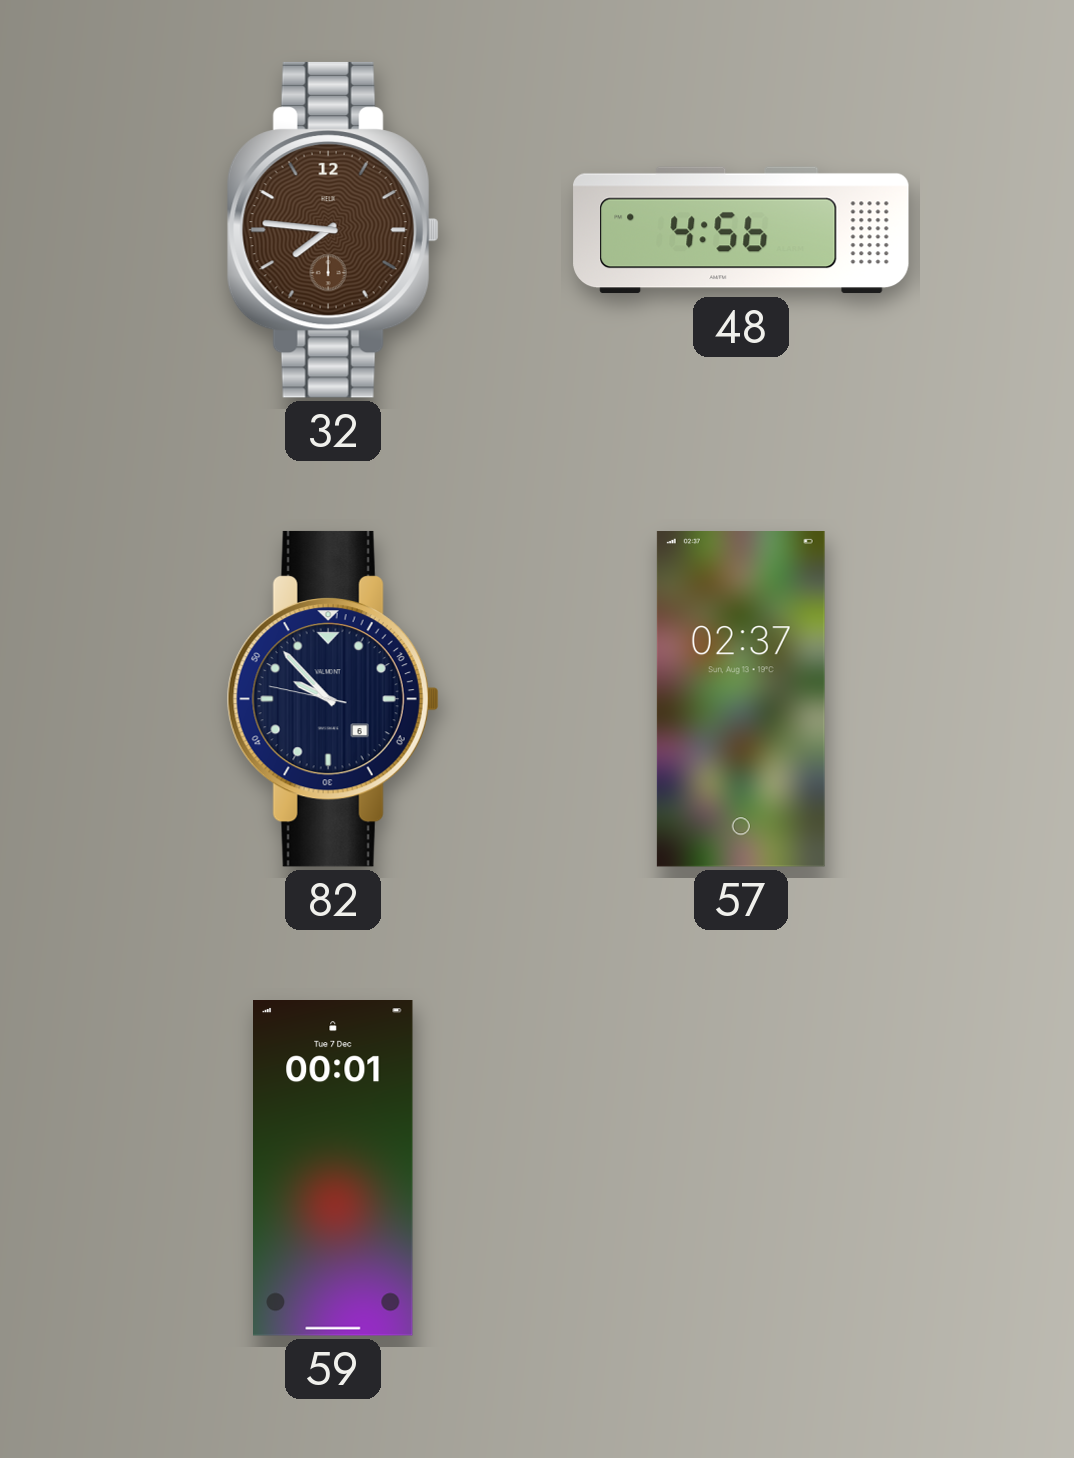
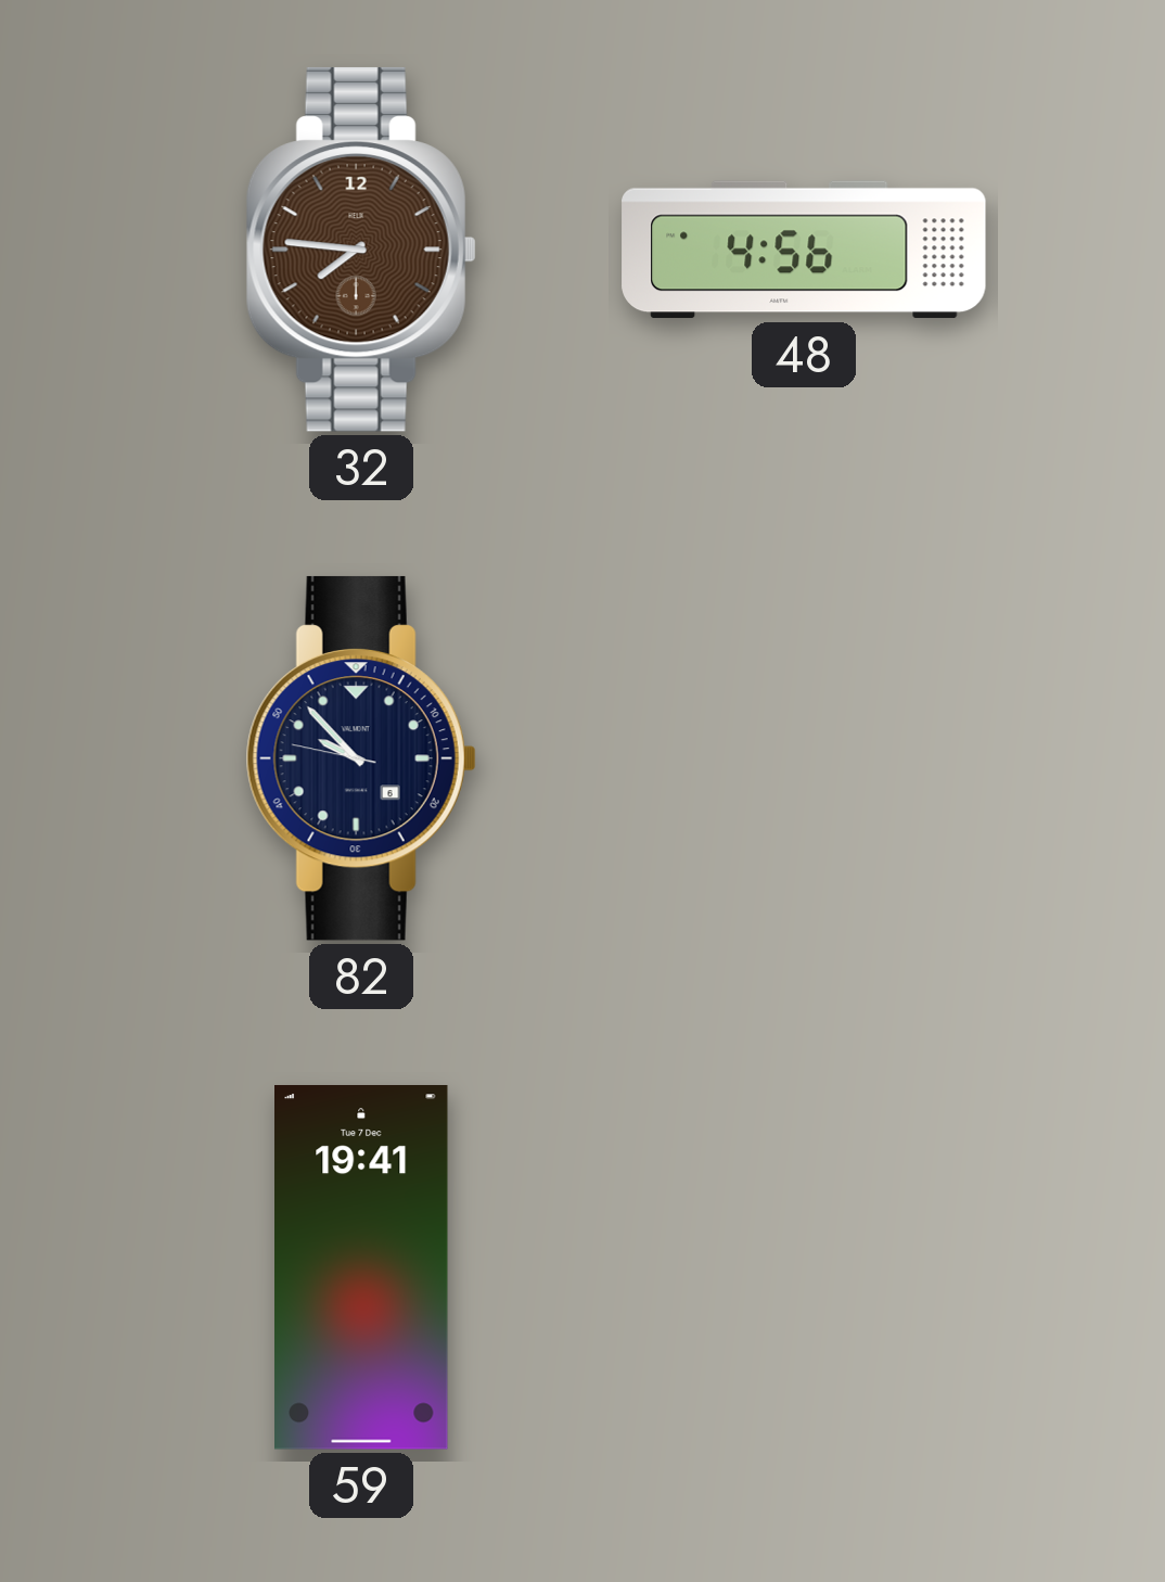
57: 02:37 -> none (741, 700)
59: 00:01 -> 19:41 (362, 1268)
